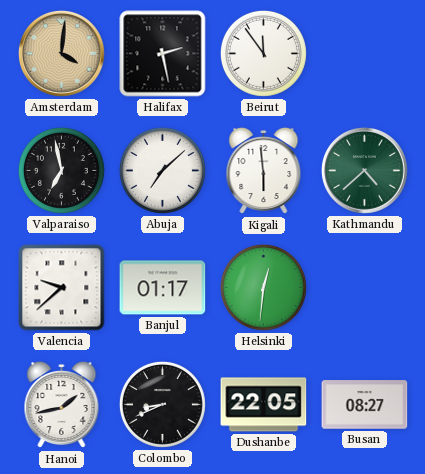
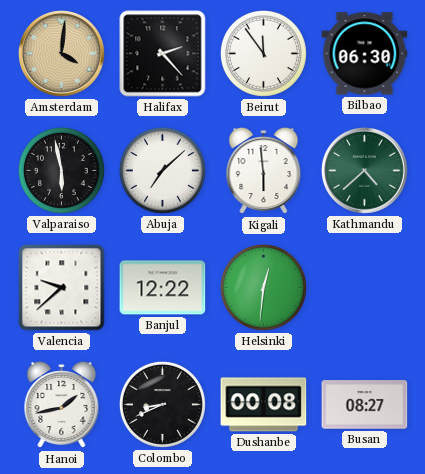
Halifax: 2:28 -> 2:23 (163, 54)
Bilbao: none -> 06:30 (365, 54)
Valparaiso: 6:58 -> 5:58 (61, 170)
Banjul: 01:17 -> 12:22 (163, 288)
Dushanbe: 22:05 -> 00:08 (264, 405)
